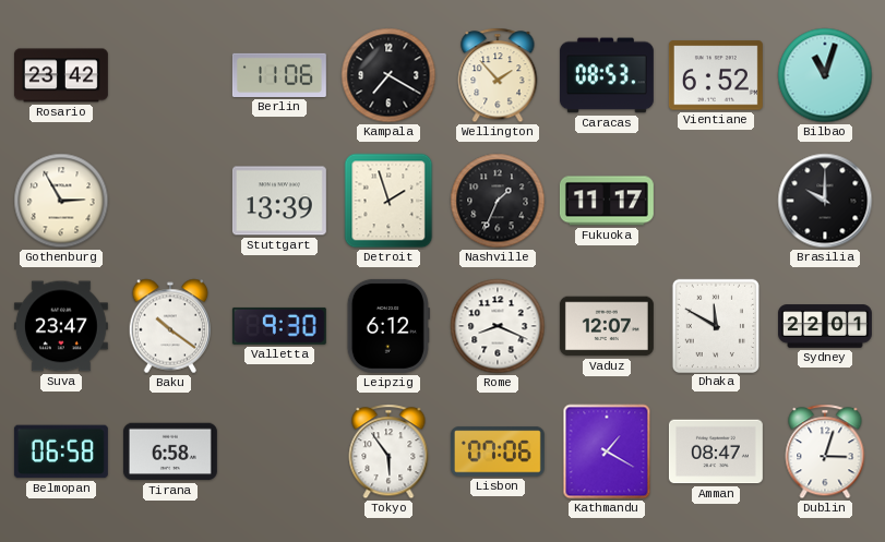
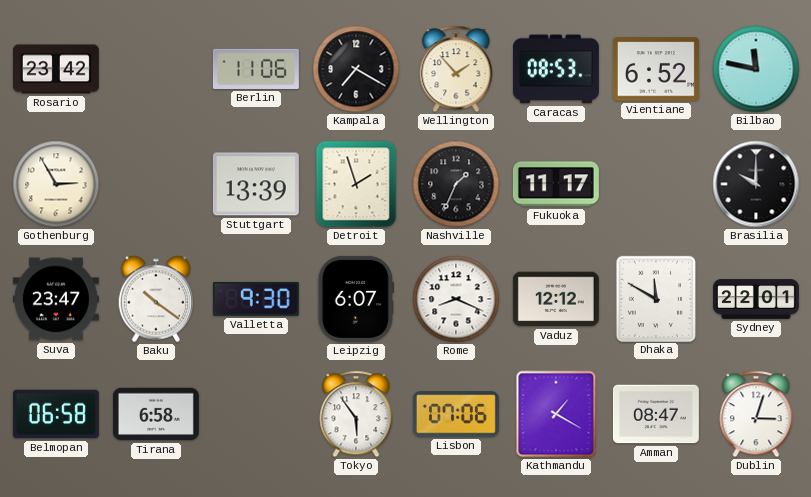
Bilbao: 11:03 -> 11:47 (756, 69)
Leipzig: 6:12 -> 6:07 (356, 299)
Vaduz: 12:07 -> 12:12 (556, 299)
